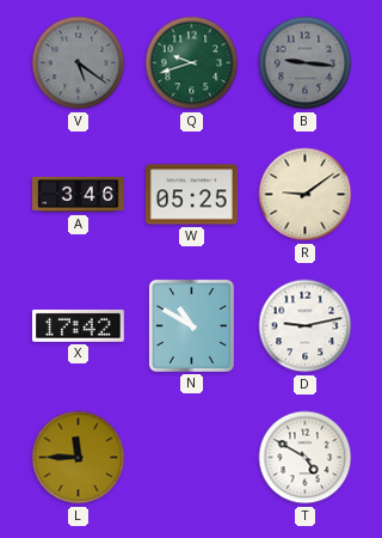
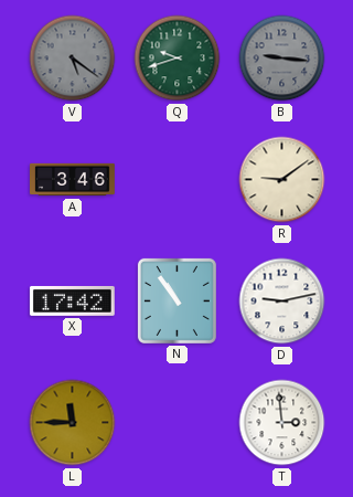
W: 05:25 -> none (192, 195)
N: 10:50 -> 10:54 (176, 300)
T: 4:50 -> 2:59 (282, 423)
